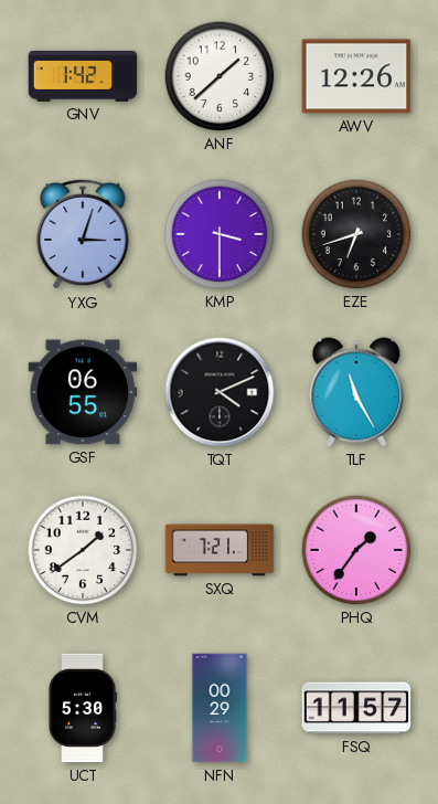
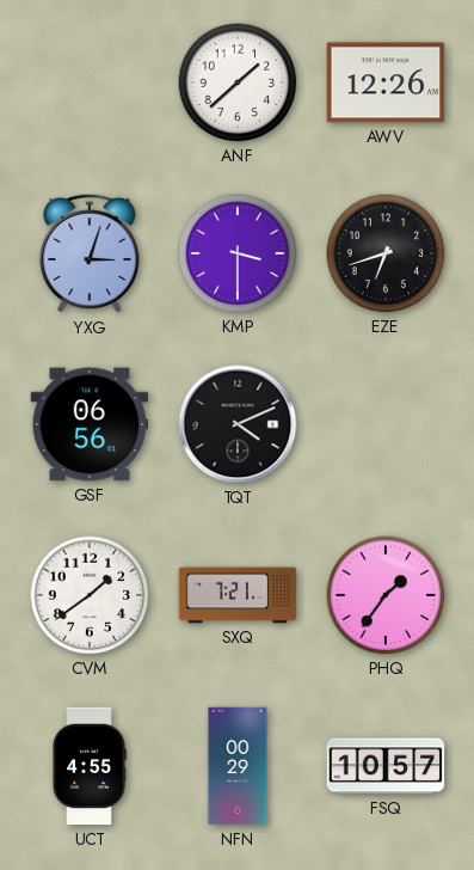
GNV: 1:42 -> none (83, 76)
GSF: 06:55 -> 06:56 (90, 424)
TLF: 11:25 -> none (356, 392)
UCT: 5:30 -> 4:55 (90, 766)
FSQ: 11:57 -> 10:57 (386, 766)
